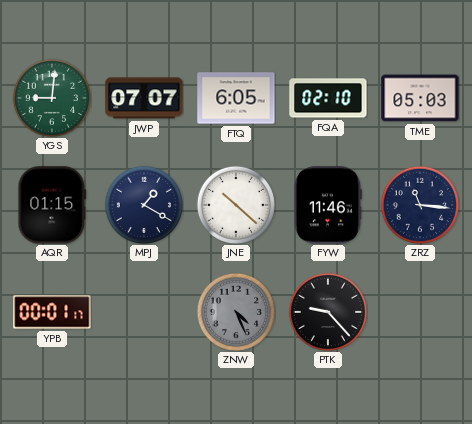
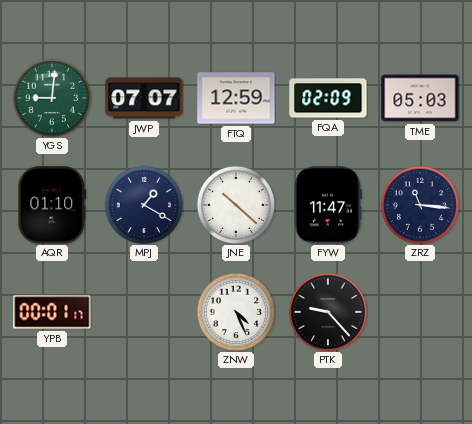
FTQ: 6:05 -> 12:59 (236, 98)
FQA: 02:10 -> 02:09 (328, 98)
AQR: 01:15 -> 01:10 (52, 205)
FYW: 11:46 -> 11:47 (328, 205)
ZNW dial: grey -> white (235, 311)
